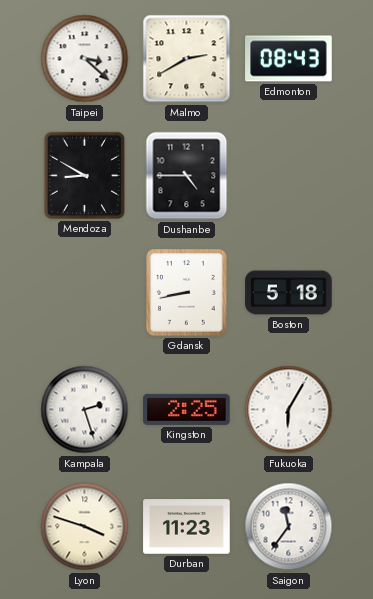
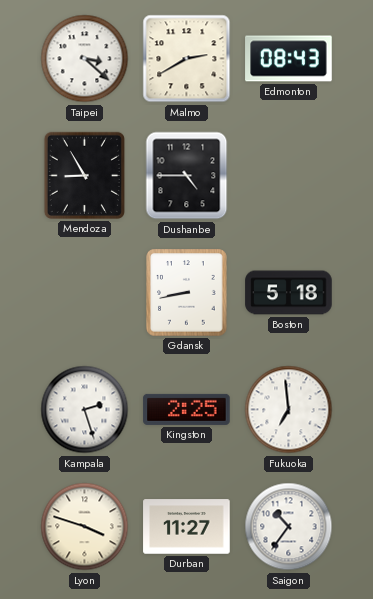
Mendoza: 8:50 -> 8:55 (84, 175)
Fukuoka: 6:05 -> 6:59 (289, 410)
Durban: 11:23 -> 11:27 (187, 527)
Saigon: 11:36 -> 10:36 (289, 527)
